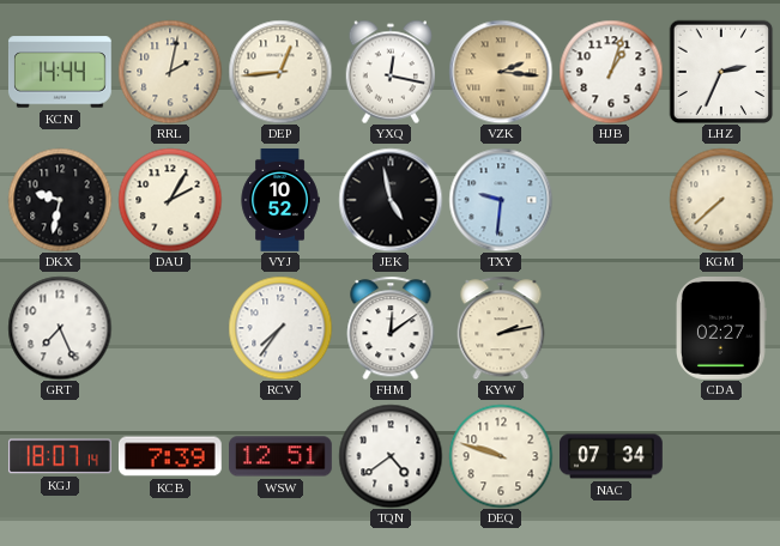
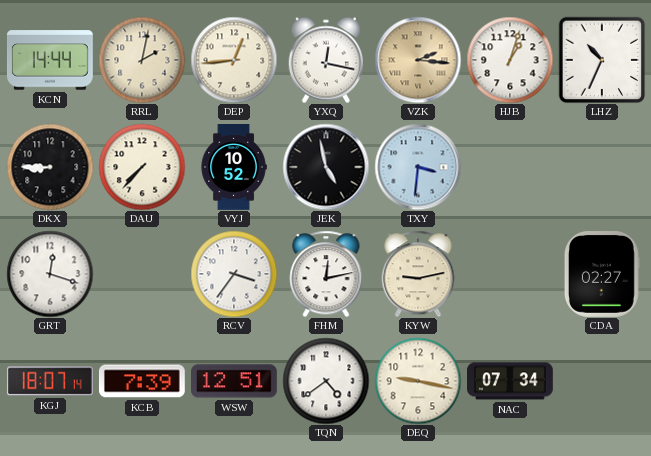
LHZ: 2:34 -> 10:34 (602, 60)
DKX: 9:32 -> 8:45 (50, 167)
DAU: 2:05 -> 7:37 (142, 167)
TXY: 9:31 -> 3:31 (418, 167)
KGM: 7:38 -> none (721, 200)
GRT: 7:26 -> 12:18 (50, 274)
RCV: 7:36 -> 3:36 (234, 274)
FHM: 12:09 -> 12:13 (326, 274)
KYW: 2:13 -> 9:13 (418, 274)
DEQ: 9:48 -> 9:17 (418, 381)
